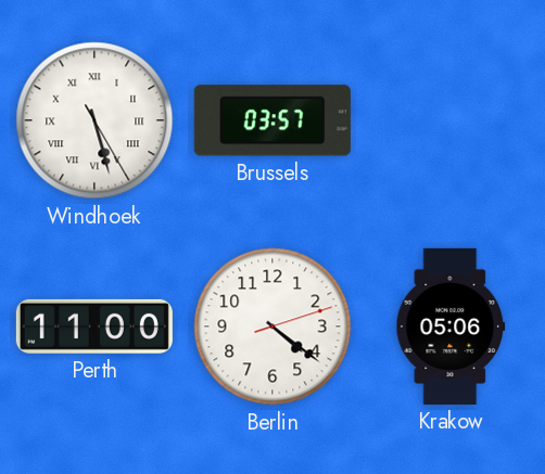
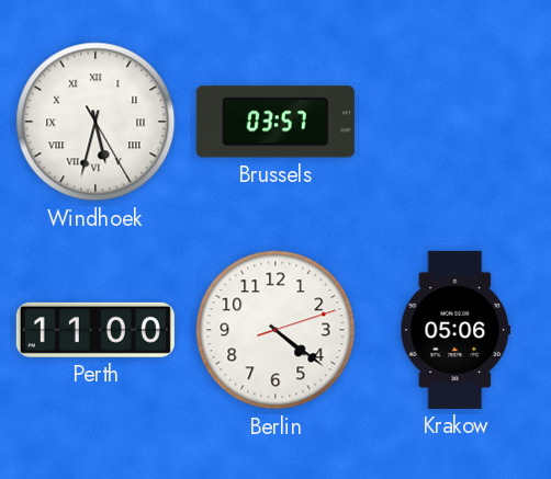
Windhoek: 5:27 -> 5:32 (95, 122)
